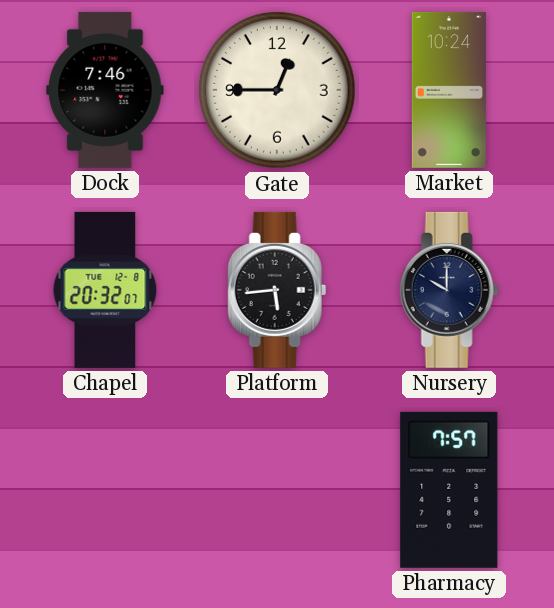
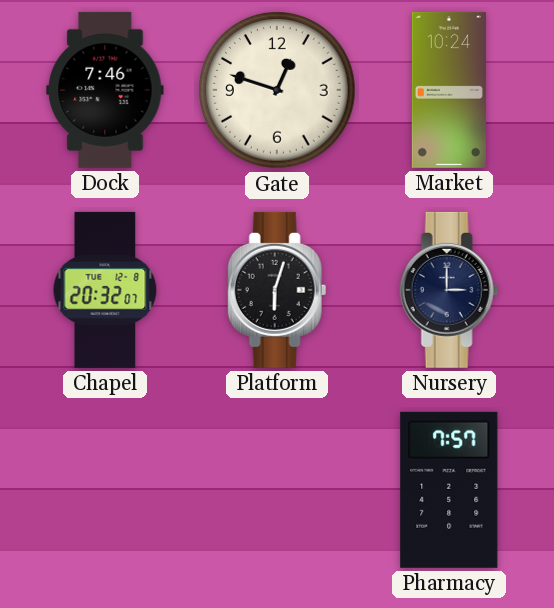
Gate: 12:45 -> 12:48 (277, 90)
Platform: 5:44 -> 6:03 (277, 290)
Nursery: 10:00 -> 3:00 (449, 290)
